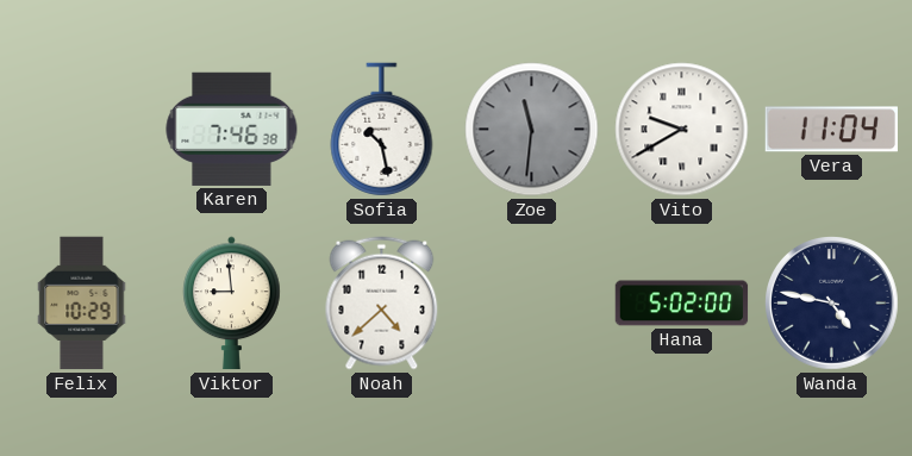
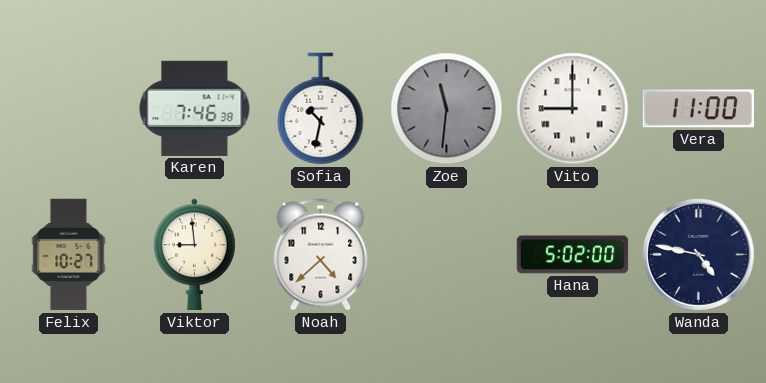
Sofia: 10:28 -> 10:32 (321, 109)
Vito: 9:40 -> 9:00 (573, 109)
Vera: 11:04 -> 11:00 (698, 109)
Felix: 10:29 -> 10:27 (69, 255)
